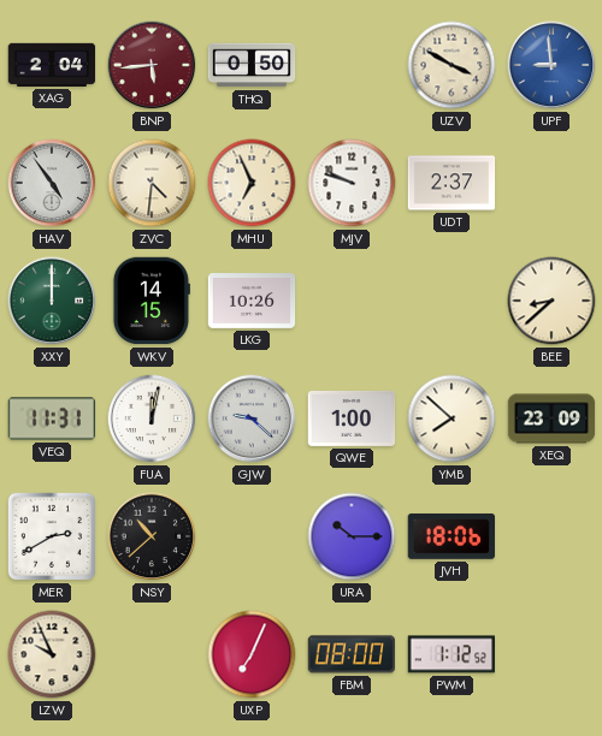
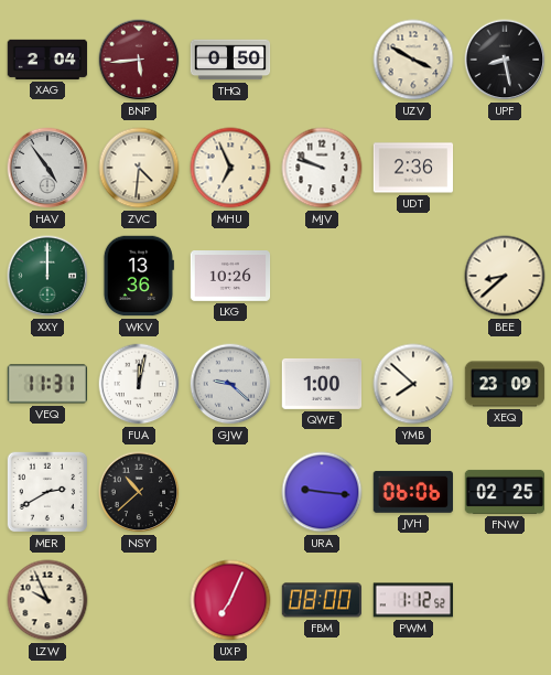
UPF: 8:59 -> 8:28 (505, 60)
UPF dial: blue -> black (505, 60)
UDT: 2:37 -> 2:36 (413, 168)
WKV: 14:15 -> 13:36 (138, 276)
URA: 10:15 -> 9:16 (322, 492)
JVH: 18:06 -> 06:06 (412, 492)
FNW: none -> 02:25 (505, 492)
